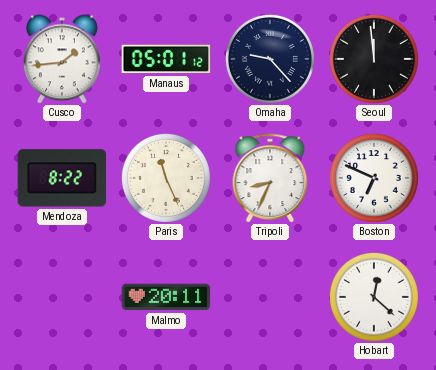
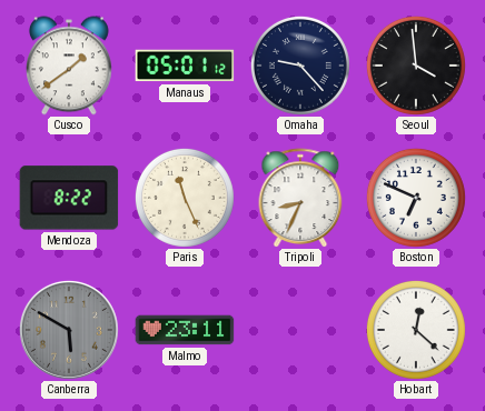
Cusco: 1:44 -> 1:39 (69, 66)
Seoul: 11:59 -> 3:59 (416, 66)
Canberra: none -> 5:50 (69, 330)
Malmo: 20:11 -> 23:11 (185, 330)
